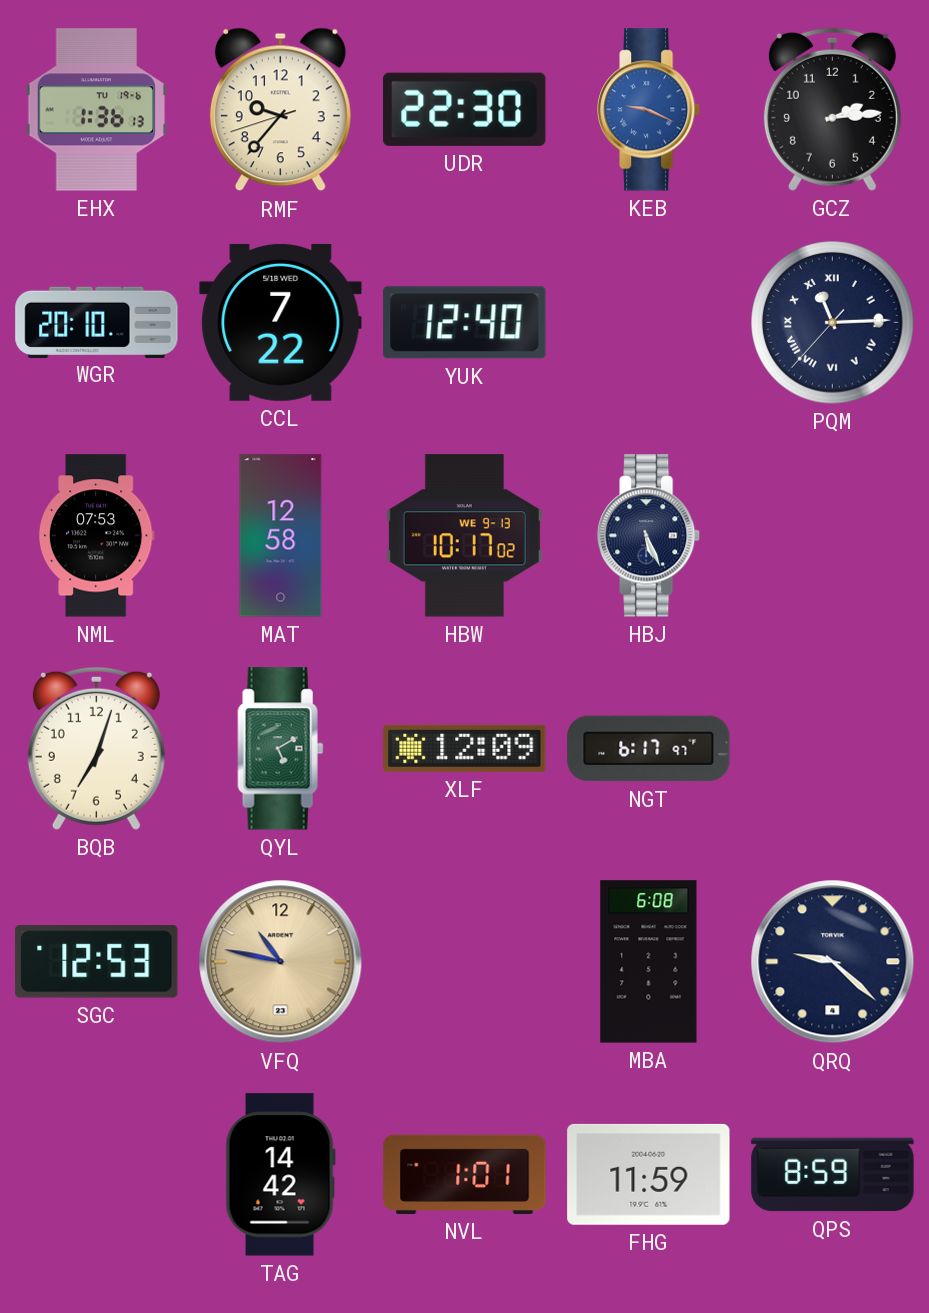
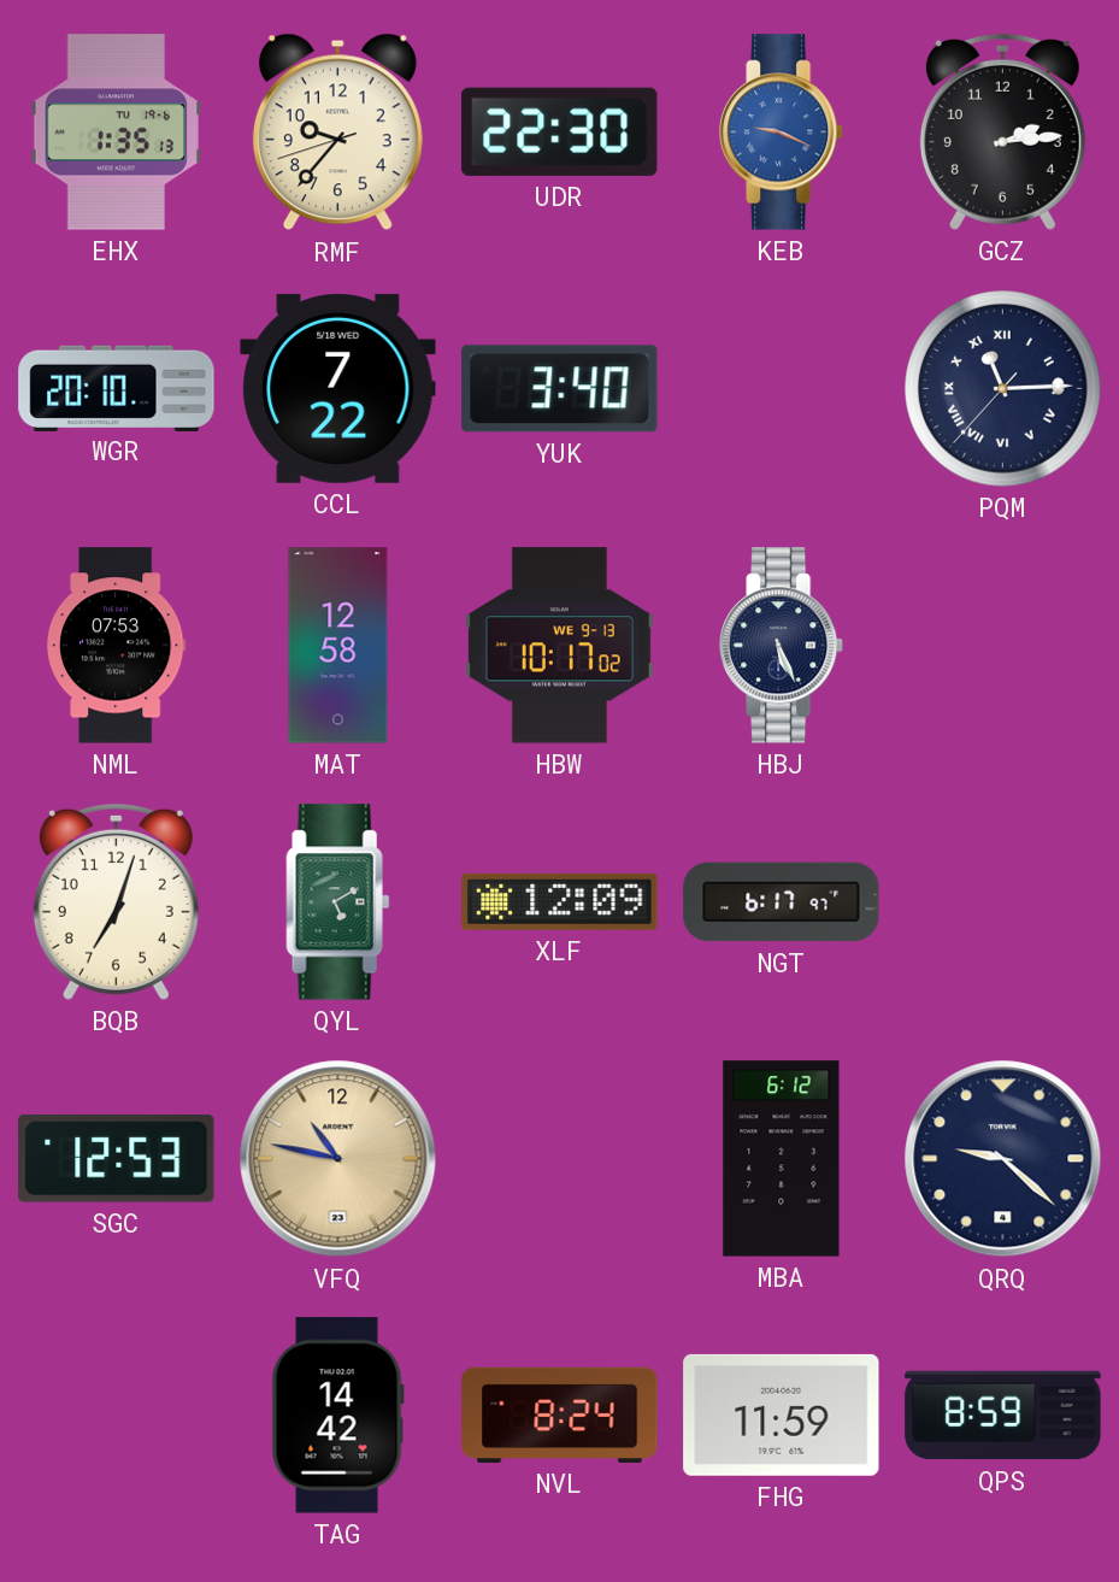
EHX: 1:36 -> 1:35 (116, 133)
YUK: 12:40 -> 3:40 (560, 389)
MBA: 6:08 -> 6:12 (782, 1159)
NVL: 1:01 -> 8:24 (560, 1415)
